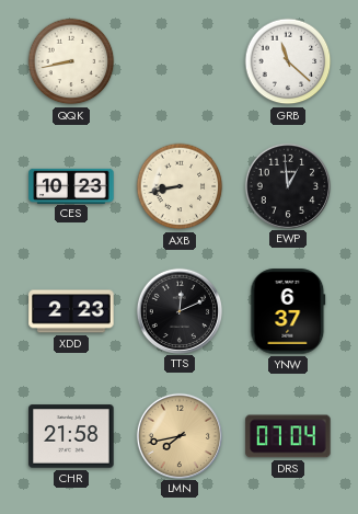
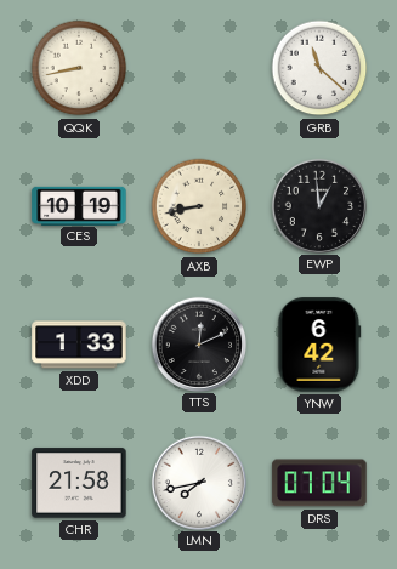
CES: 10:23 -> 10:19 (79, 205)
XDD: 2:23 -> 1:33 (79, 345)
YNW: 6:37 -> 6:42 (319, 345)
LMN dial: champagne -> white (198, 482)
